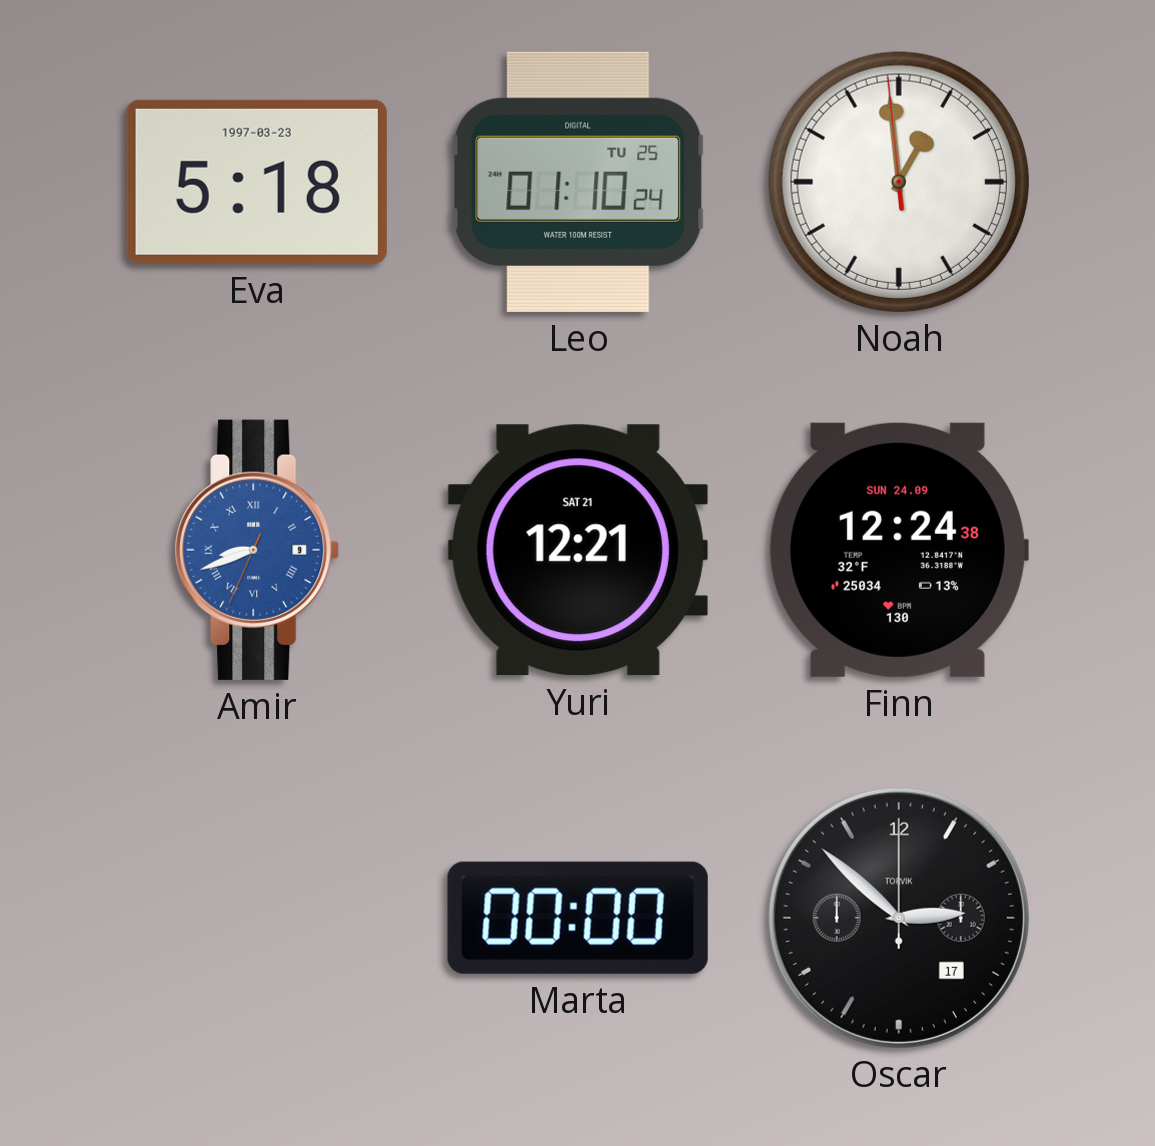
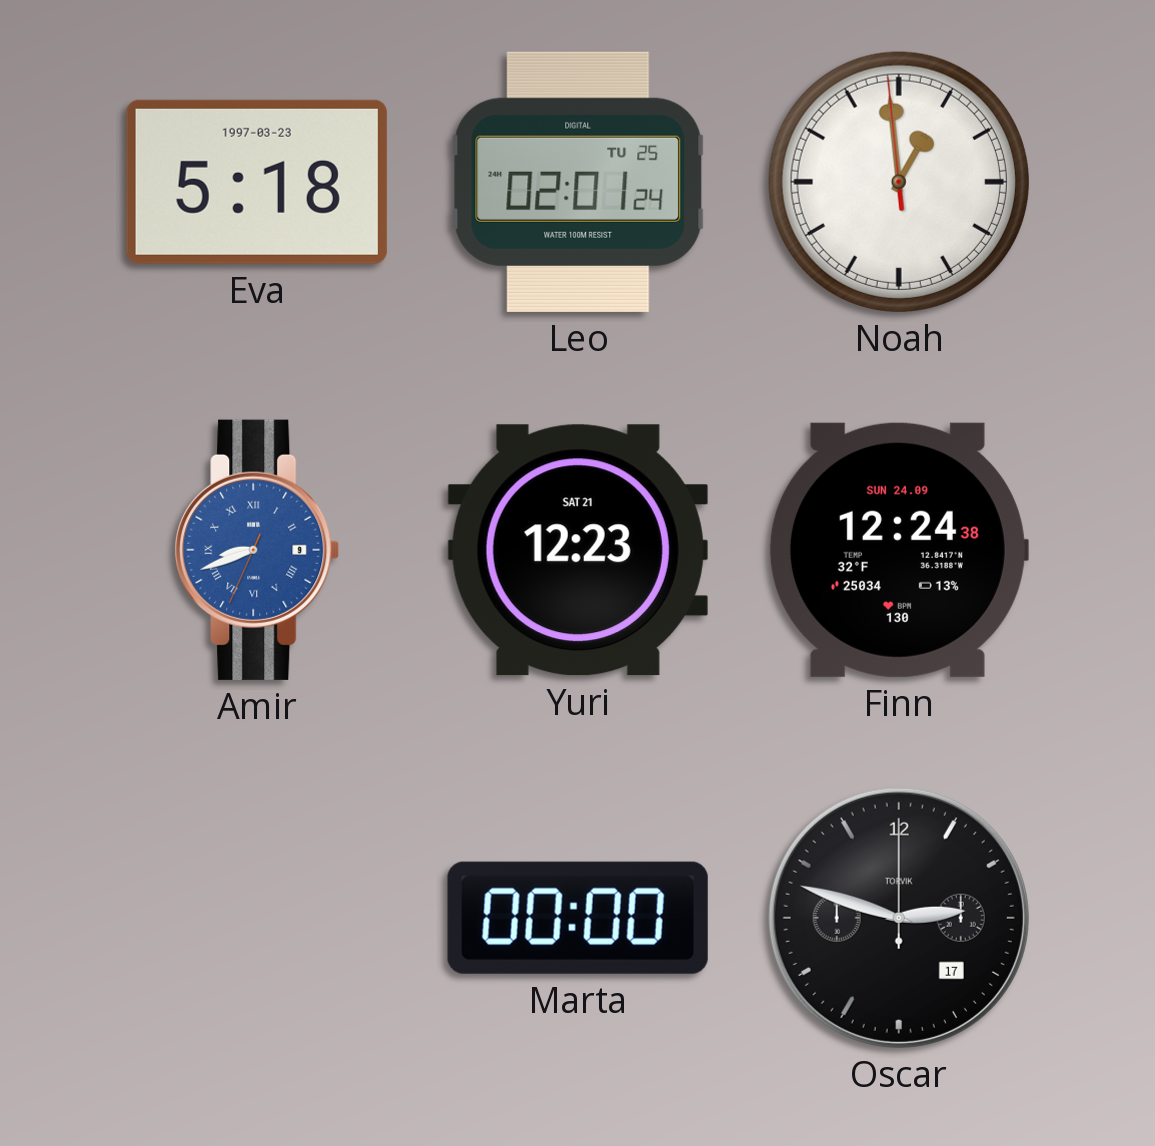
Leo: 01:10 -> 02:01 (578, 182)
Yuri: 12:21 -> 12:23 (578, 550)
Oscar: 2:52 -> 2:48 (899, 918)
